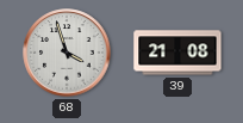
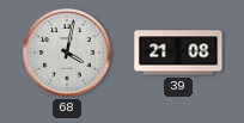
68: 3:57 -> 4:02 (67, 53)
